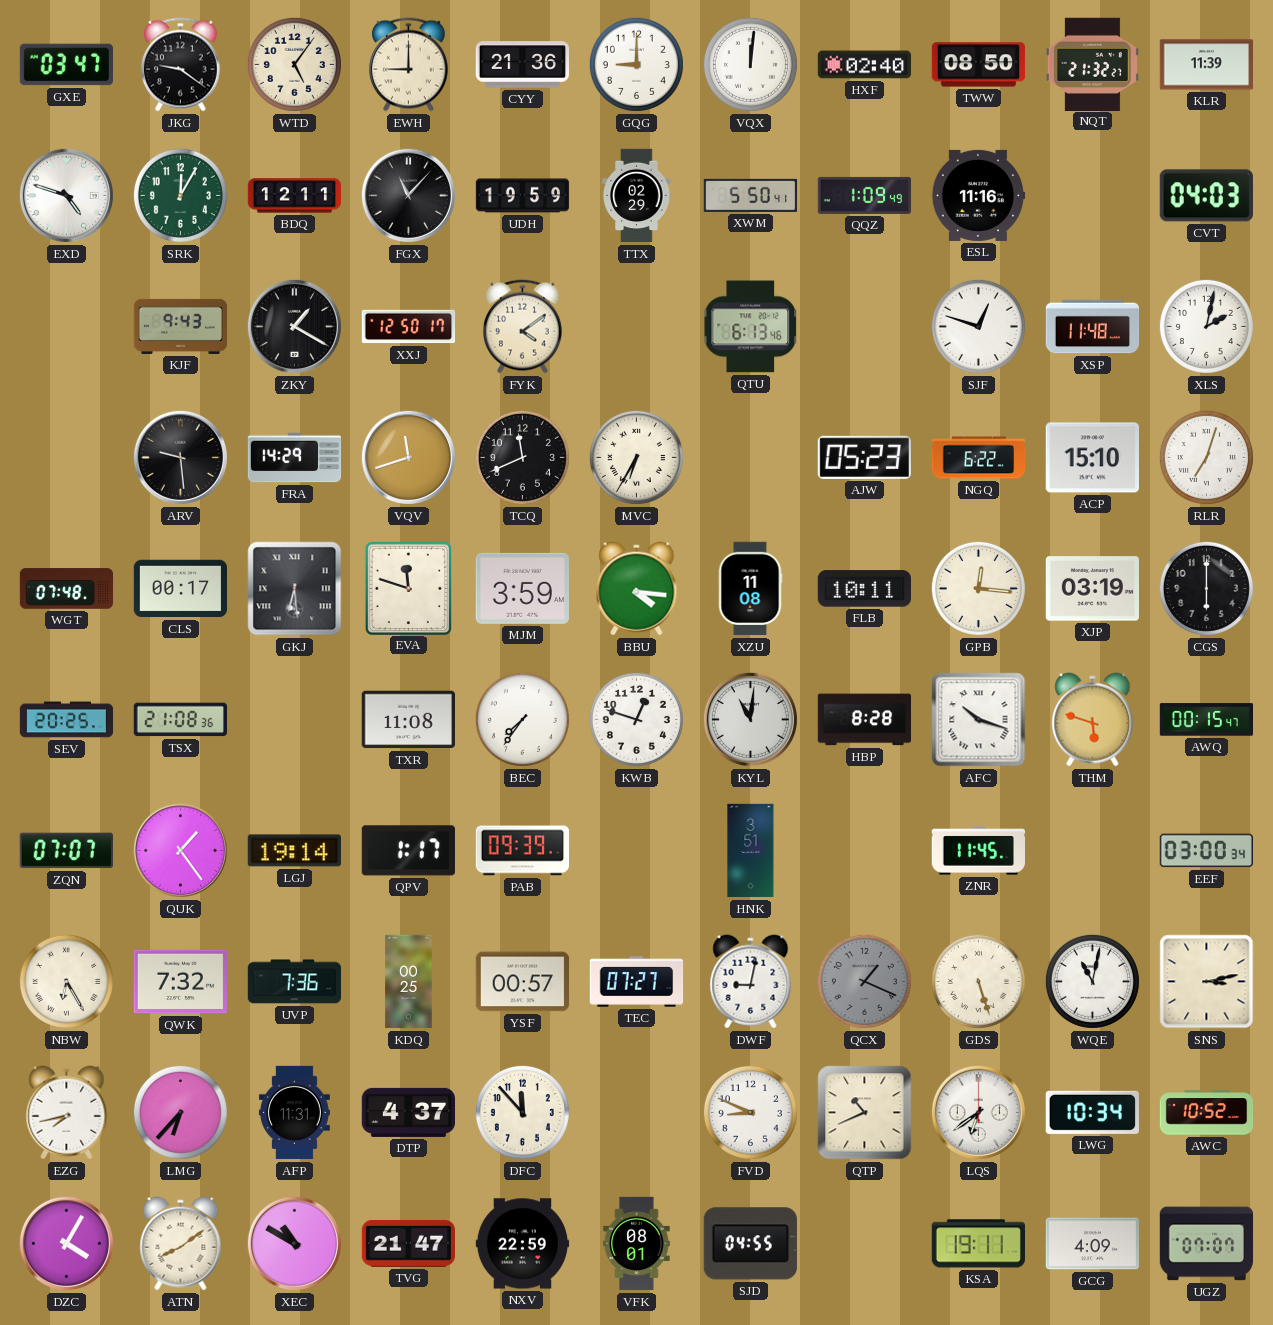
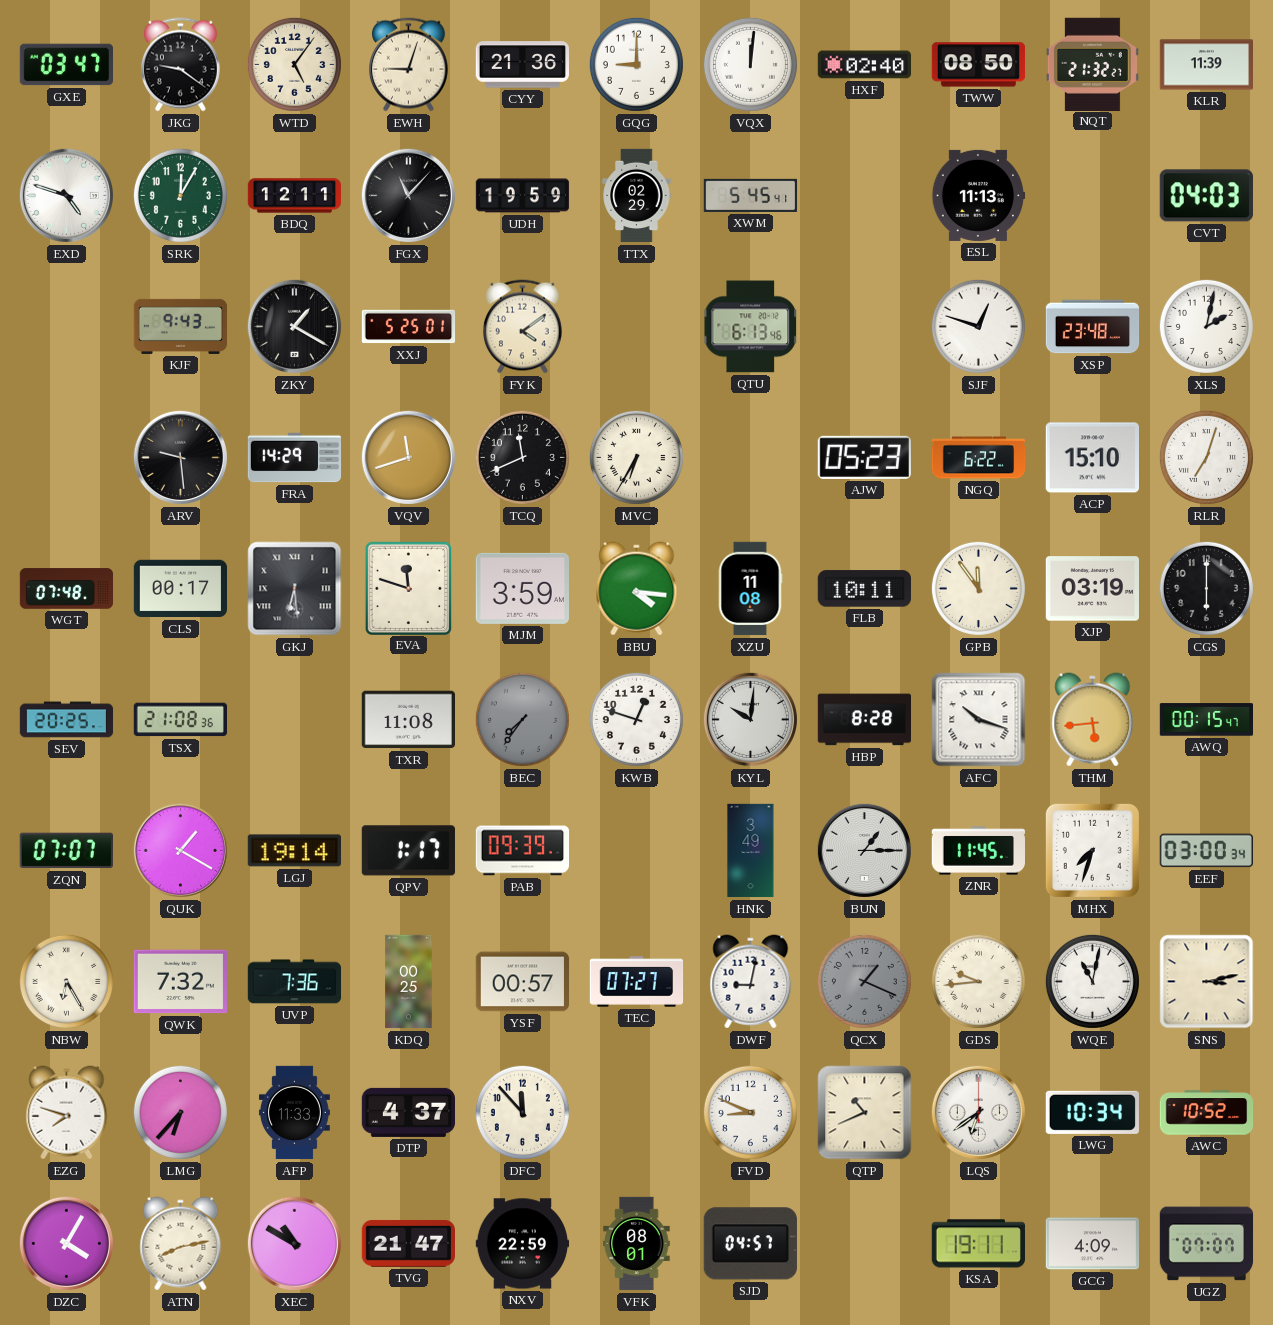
EWH: 9:00 -> 9:03 (408, 65)
XWM: 5:50 -> 5:45 (751, 195)
QQZ: 1:09 -> none (865, 195)
ESL: 11:16 -> 11:13 (978, 195)
XXJ: 12:50 -> 5:25 (409, 327)
XSP: 11:48 -> 23:48 (1093, 327)
GPB: 12:16 -> 11:54 (978, 588)
BEC dial: white -> grey (522, 719)
KYL: 11:01 -> 10:01 (750, 719)
THM: 5:48 -> 5:44 (1093, 720)
QUK: 1:24 -> 1:20 (180, 850)
HNK: 3:51 -> 3:49 (751, 851)
BUN: none -> 1:15 (864, 850)
MHX: none -> 7:33 (1092, 850)
GDS: 5:27 -> 9:44 (978, 981)
EZG: 7:43 -> 7:48 (67, 1113)
AFP: 11:31 -> 11:33 (294, 1113)
ATN: 8:09 -> 8:13 (181, 1244)
SJD: 04:55 -> 04:57 (750, 1244)
